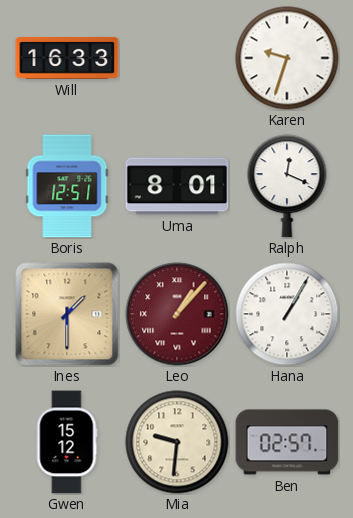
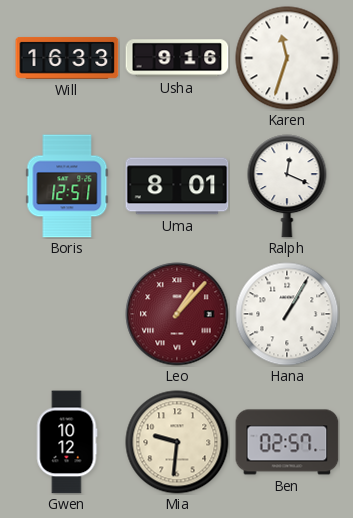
Usha: none -> 9:16 (177, 58)
Karen: 9:33 -> 11:33 (287, 58)
Ines: 1:30 -> none (67, 314)
Gwen: 15:12 -> 10:12 (67, 442)
